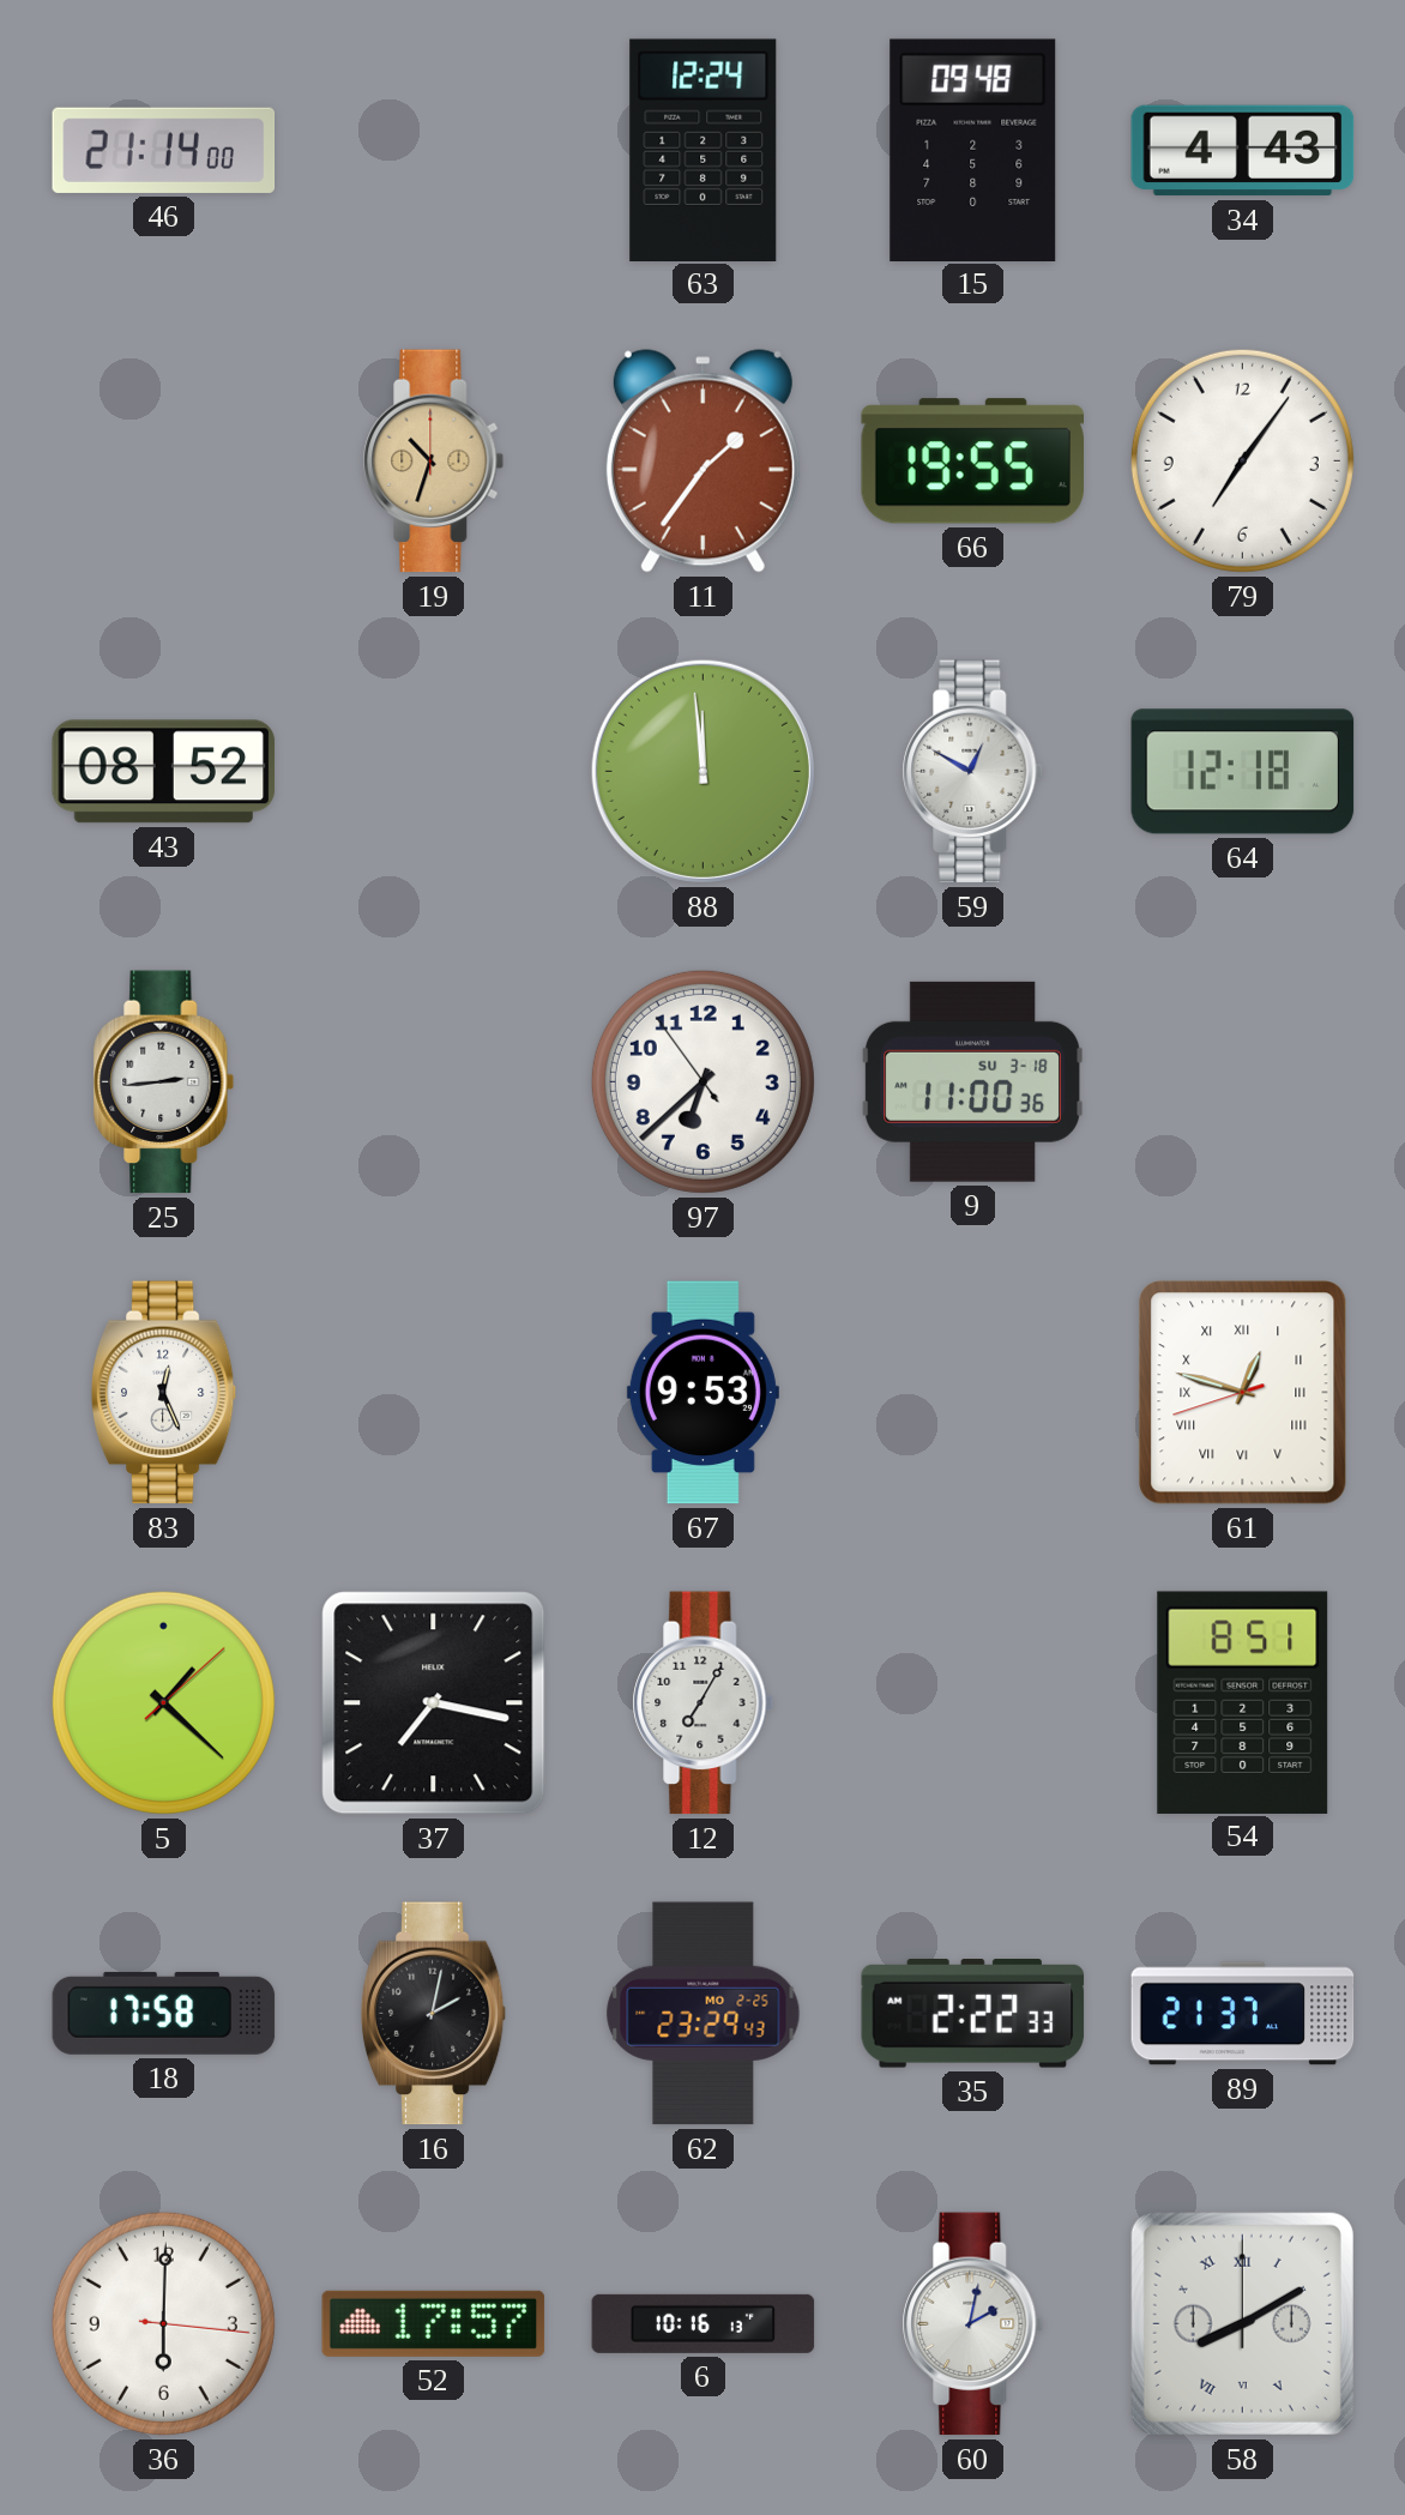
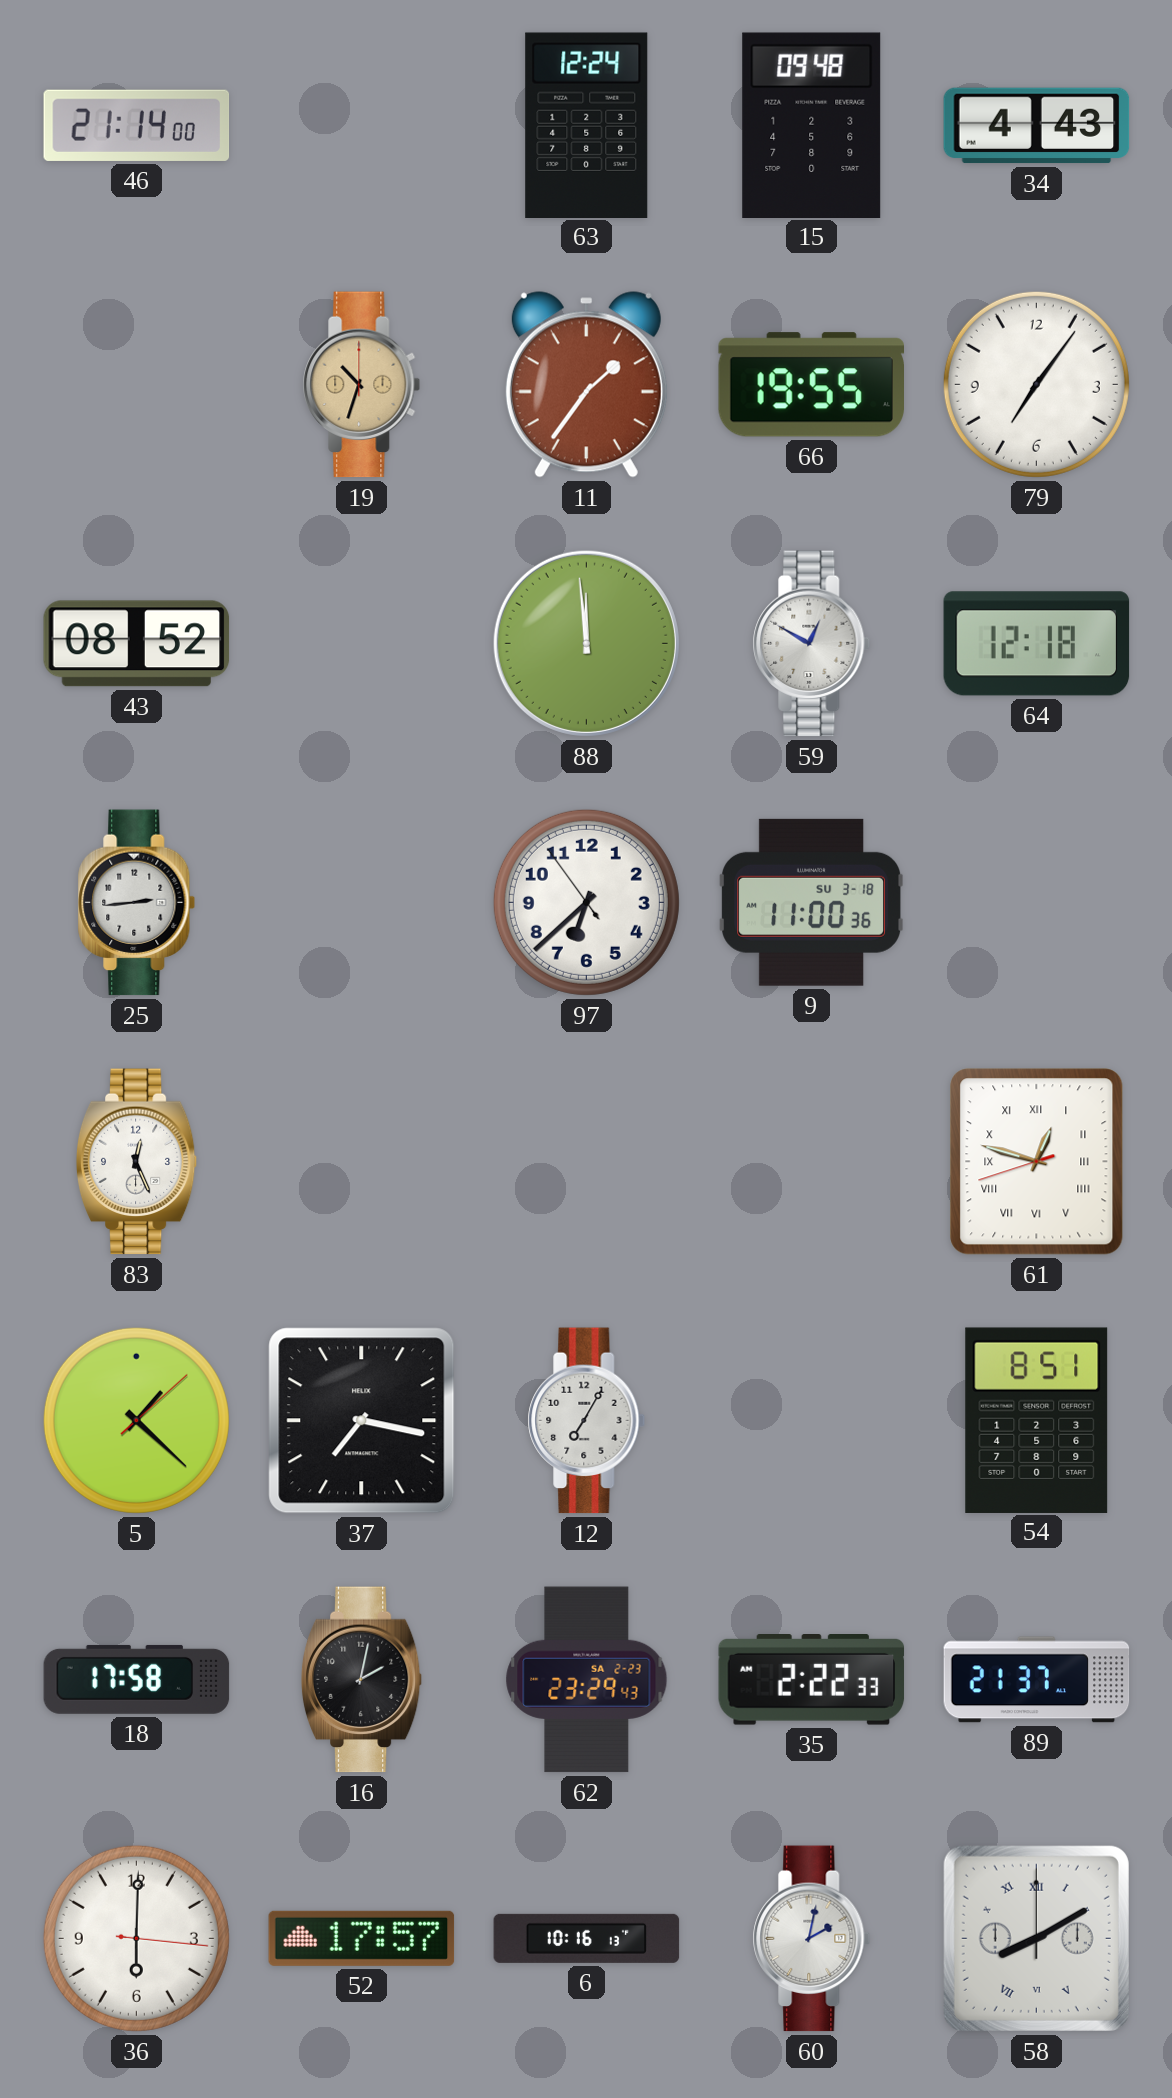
67: 9:53 -> none (702, 1393)
62 date: MO 2-25 -> SA 2-23 (587, 1680)
